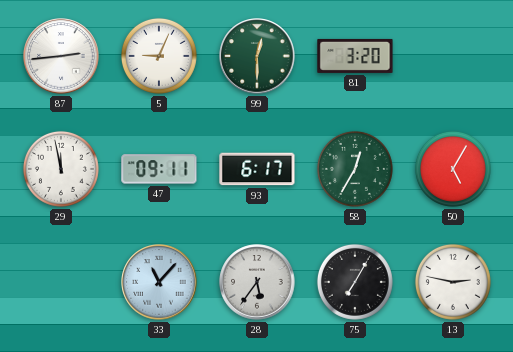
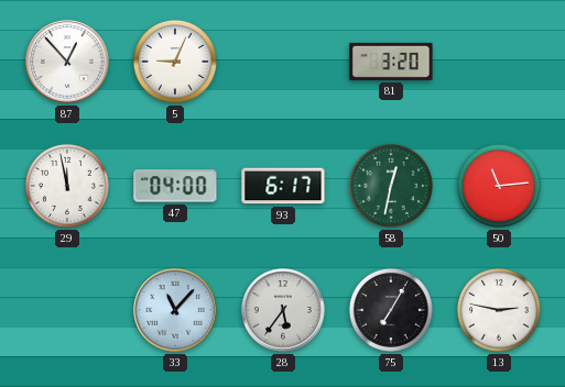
87: 2:44 -> 12:53 (67, 62)
99: 12:30 -> none (257, 56)
47: 09:11 -> 04:00 (175, 186)
58: 12:35 -> 12:32 (391, 186)
50: 5:05 -> 11:14 (499, 186)
